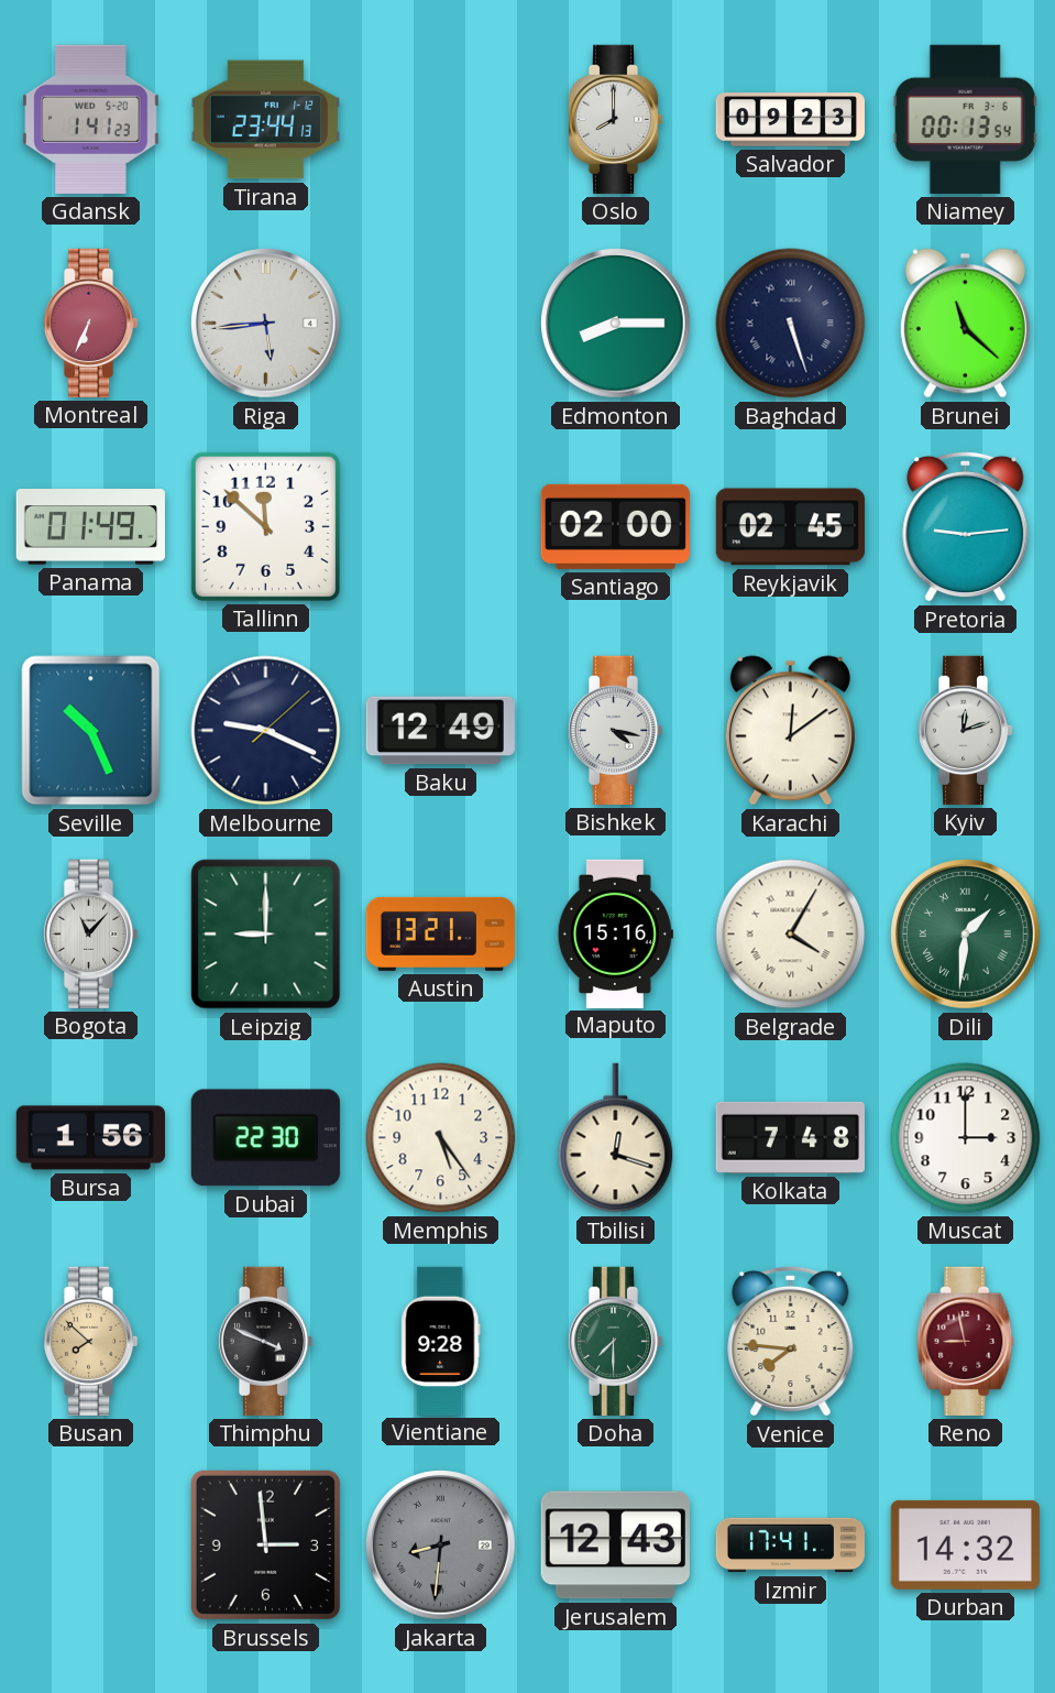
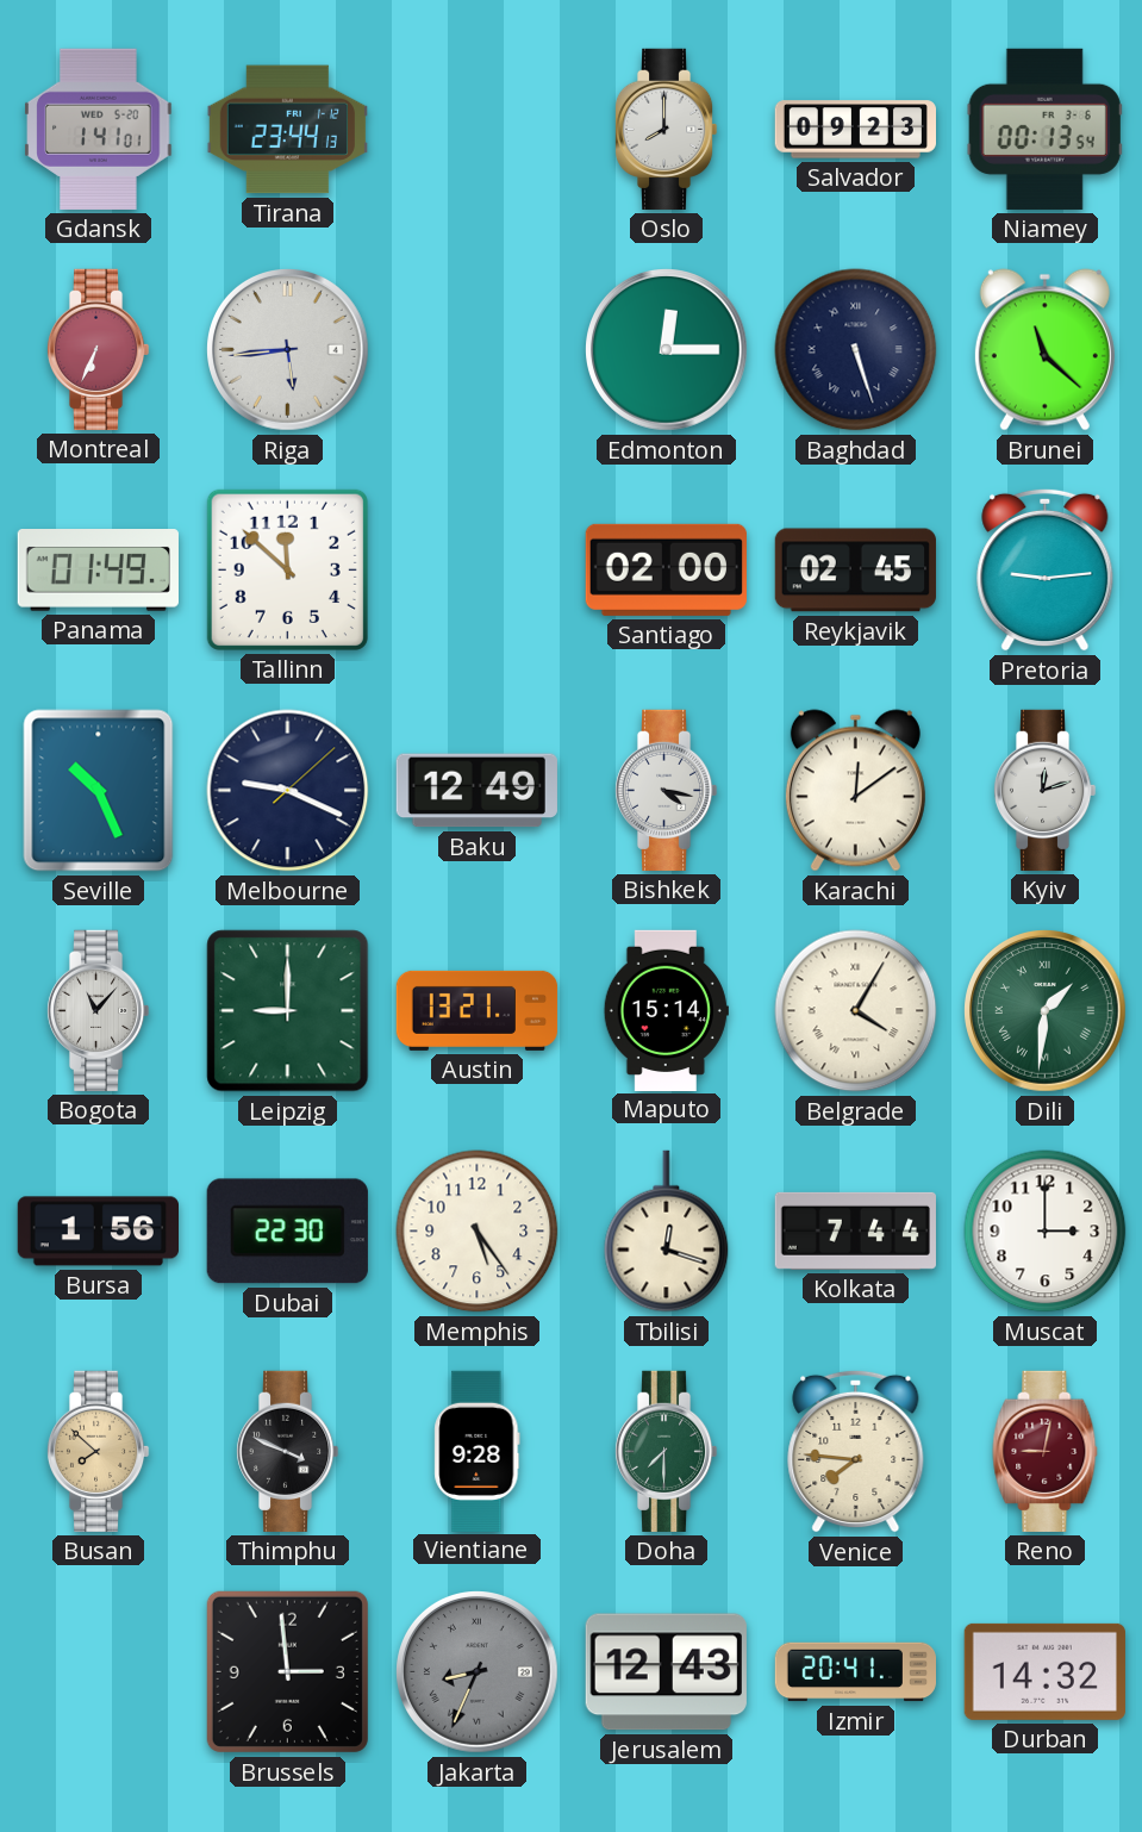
Gdansk: 1:41:23 -> 1:41:01 (99, 129)
Edmonton: 8:15 -> 12:15 (667, 350)
Maputo: 15:16 -> 15:14 (666, 1010)
Kolkata: 7:48 -> 7:44 (855, 1230)
Reno: 8:58 -> 9:02 (1046, 1451)
Jakarta: 8:31 -> 8:34 (478, 1672)
Izmir: 17:41 -> 20:41 (856, 1672)
